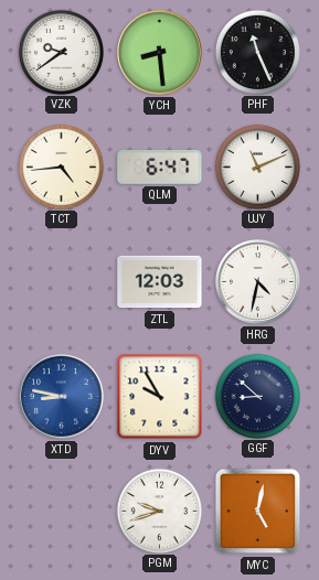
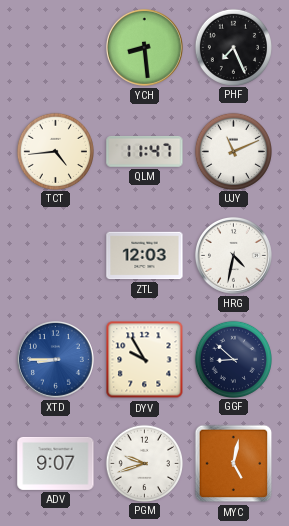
VZK: 9:39 -> none (61, 52)
PHF: 11:26 -> 7:26 (233, 47)
QLM: 6:47 -> 11:47 (145, 151)
XTD: 8:47 -> 8:45 (56, 360)
ADV: none -> 9:07 (56, 463)
